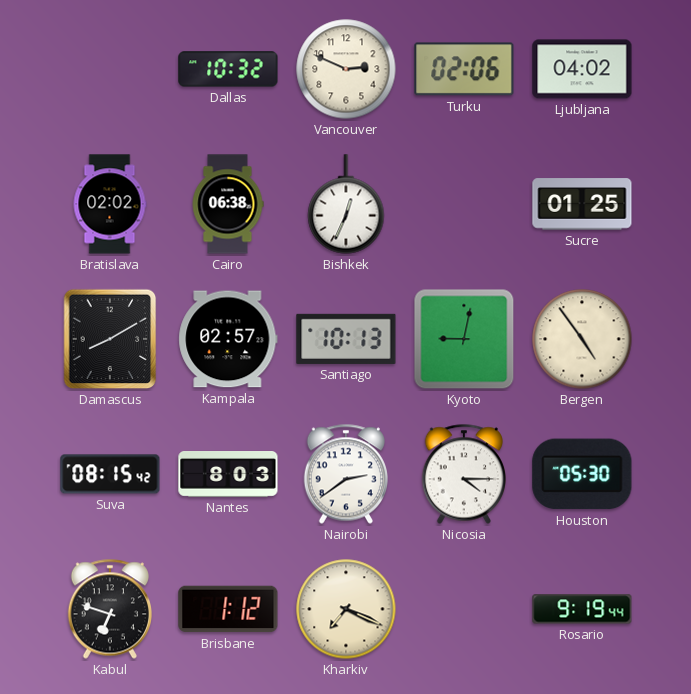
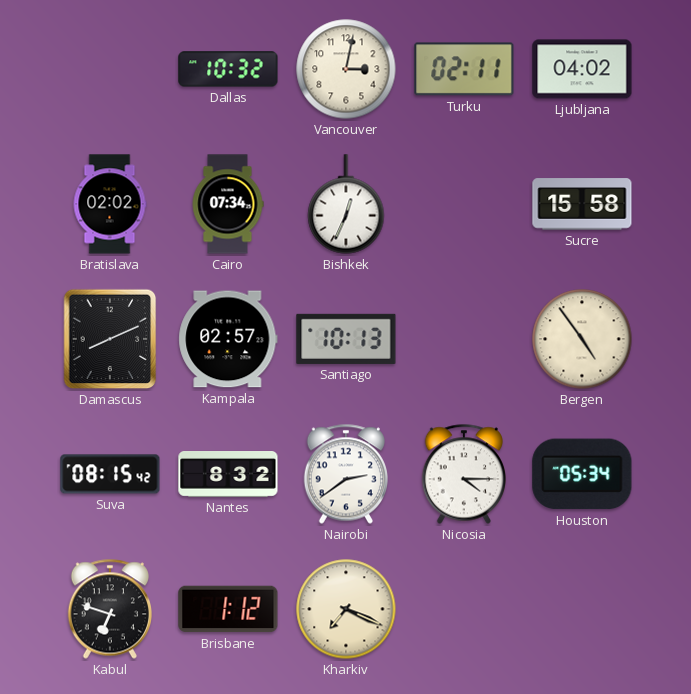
Vancouver: 2:49 -> 3:02 (346, 69)
Turku: 02:06 -> 02:11 (464, 69)
Cairo: 06:38 -> 07:34 (228, 204)
Sucre: 01:25 -> 15:58 (582, 204)
Damascus: 8:10 -> 8:11 (110, 339)
Kyoto: 9:02 -> none (464, 339)
Nantes: 8:03 -> 8:32 (228, 475)
Houston: 05:30 -> 05:34 (582, 474)
Rosario: 9:19 -> none (582, 609)
